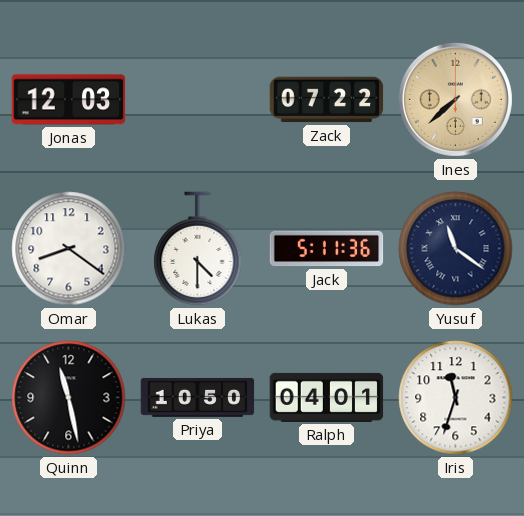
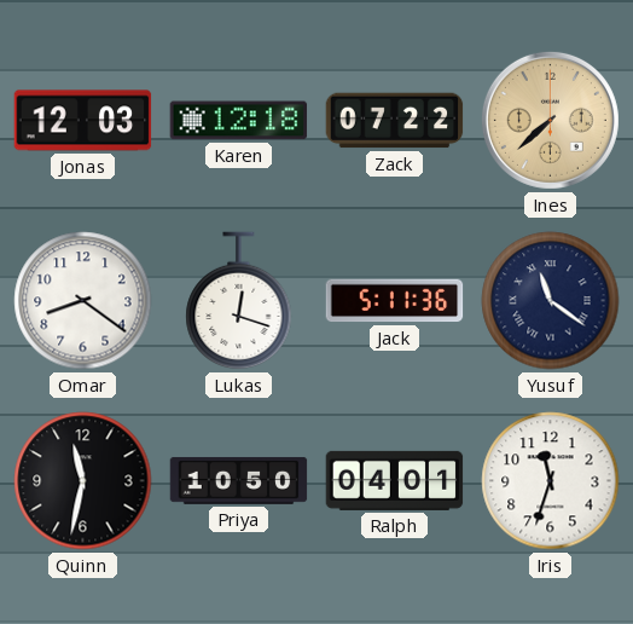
Karen: none -> 12:18 (239, 121)
Lukas: 4:30 -> 12:18 (239, 301)
Quinn: 11:28 -> 11:32 (83, 481)
